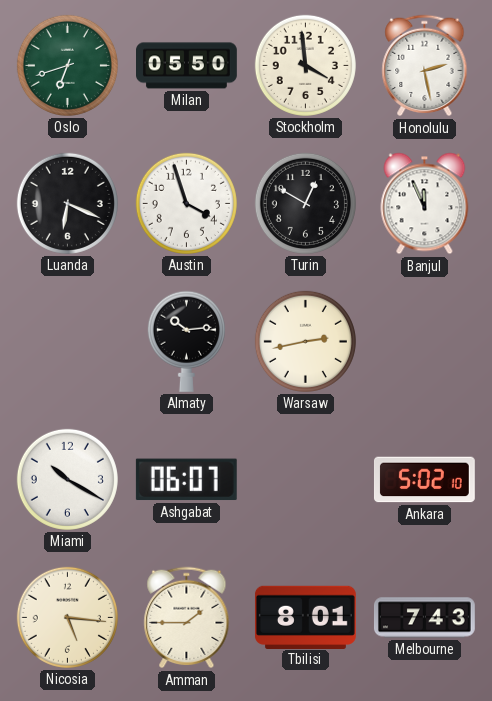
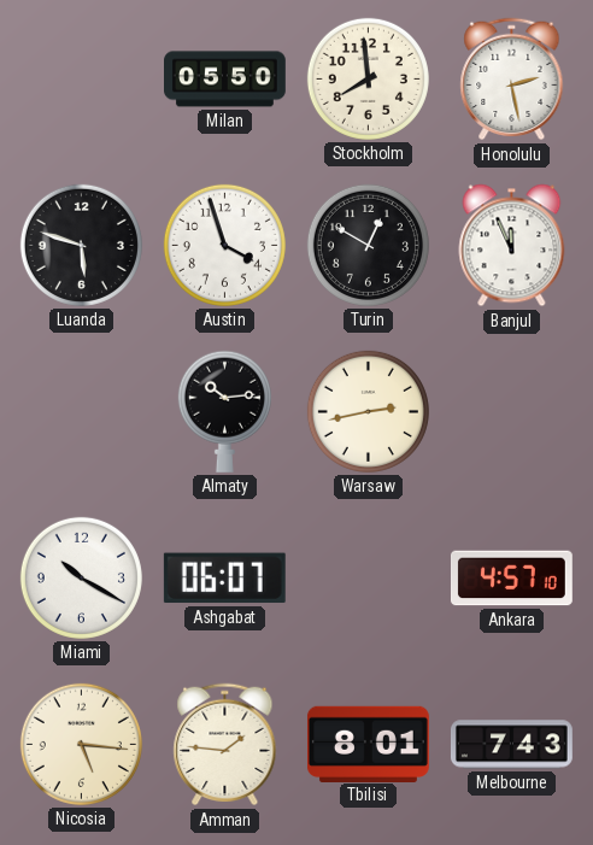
Oslo: 6:42 -> none (67, 65)
Stockholm: 3:59 -> 7:59 (368, 78)
Luanda: 6:19 -> 5:48 (81, 245)
Ankara: 5:02 -> 4:57 (511, 579)
Amman: 1:45 -> 1:46 (225, 745)
